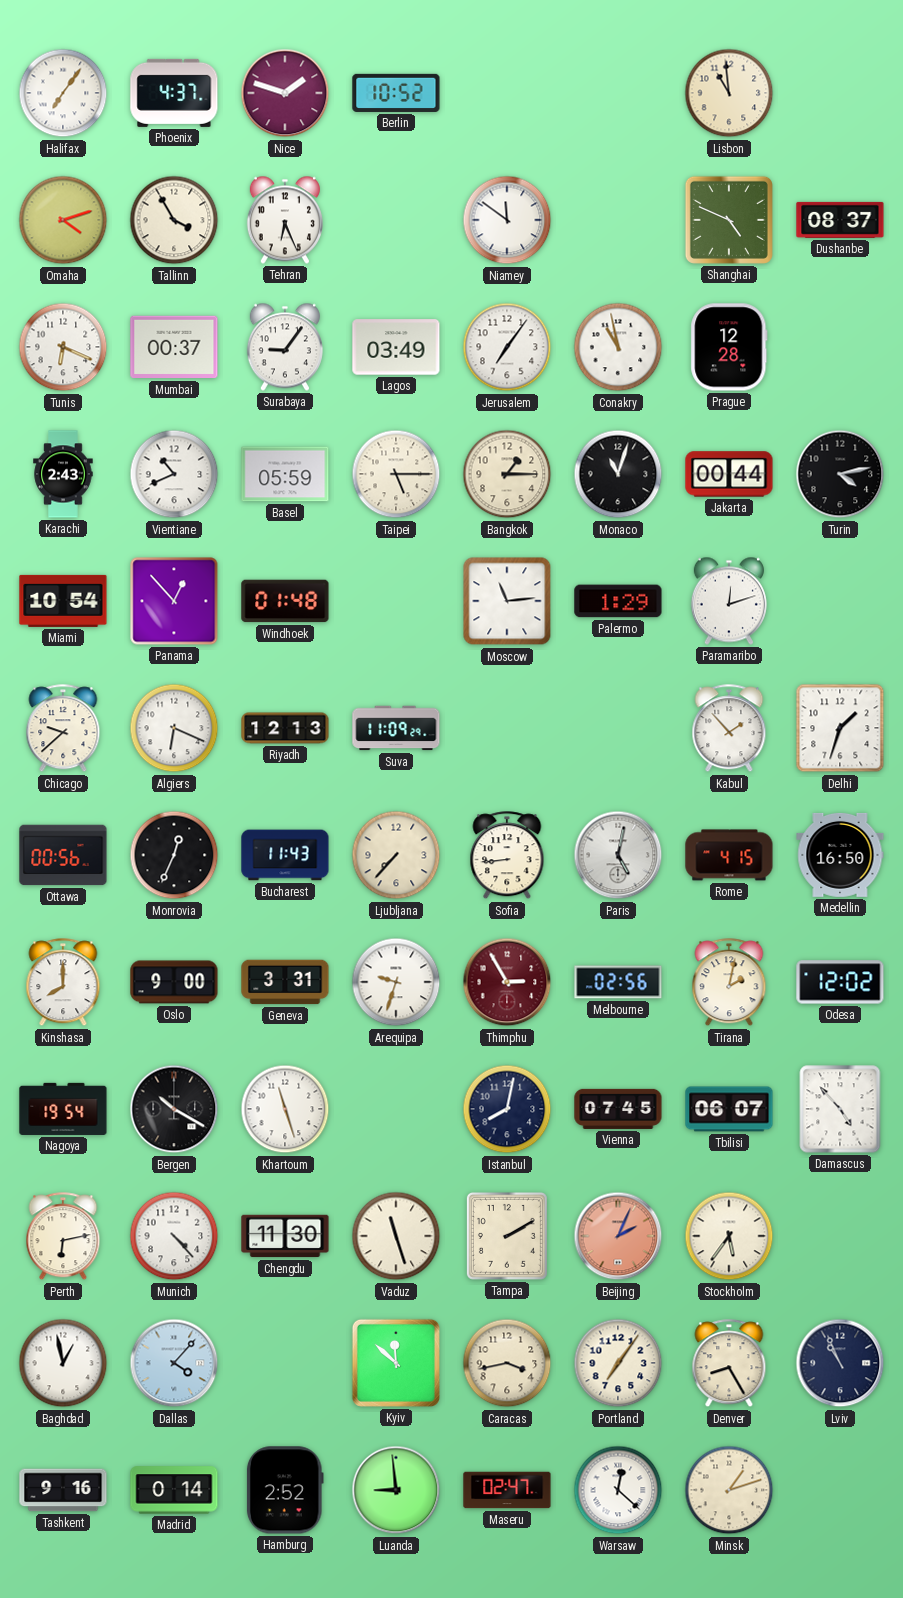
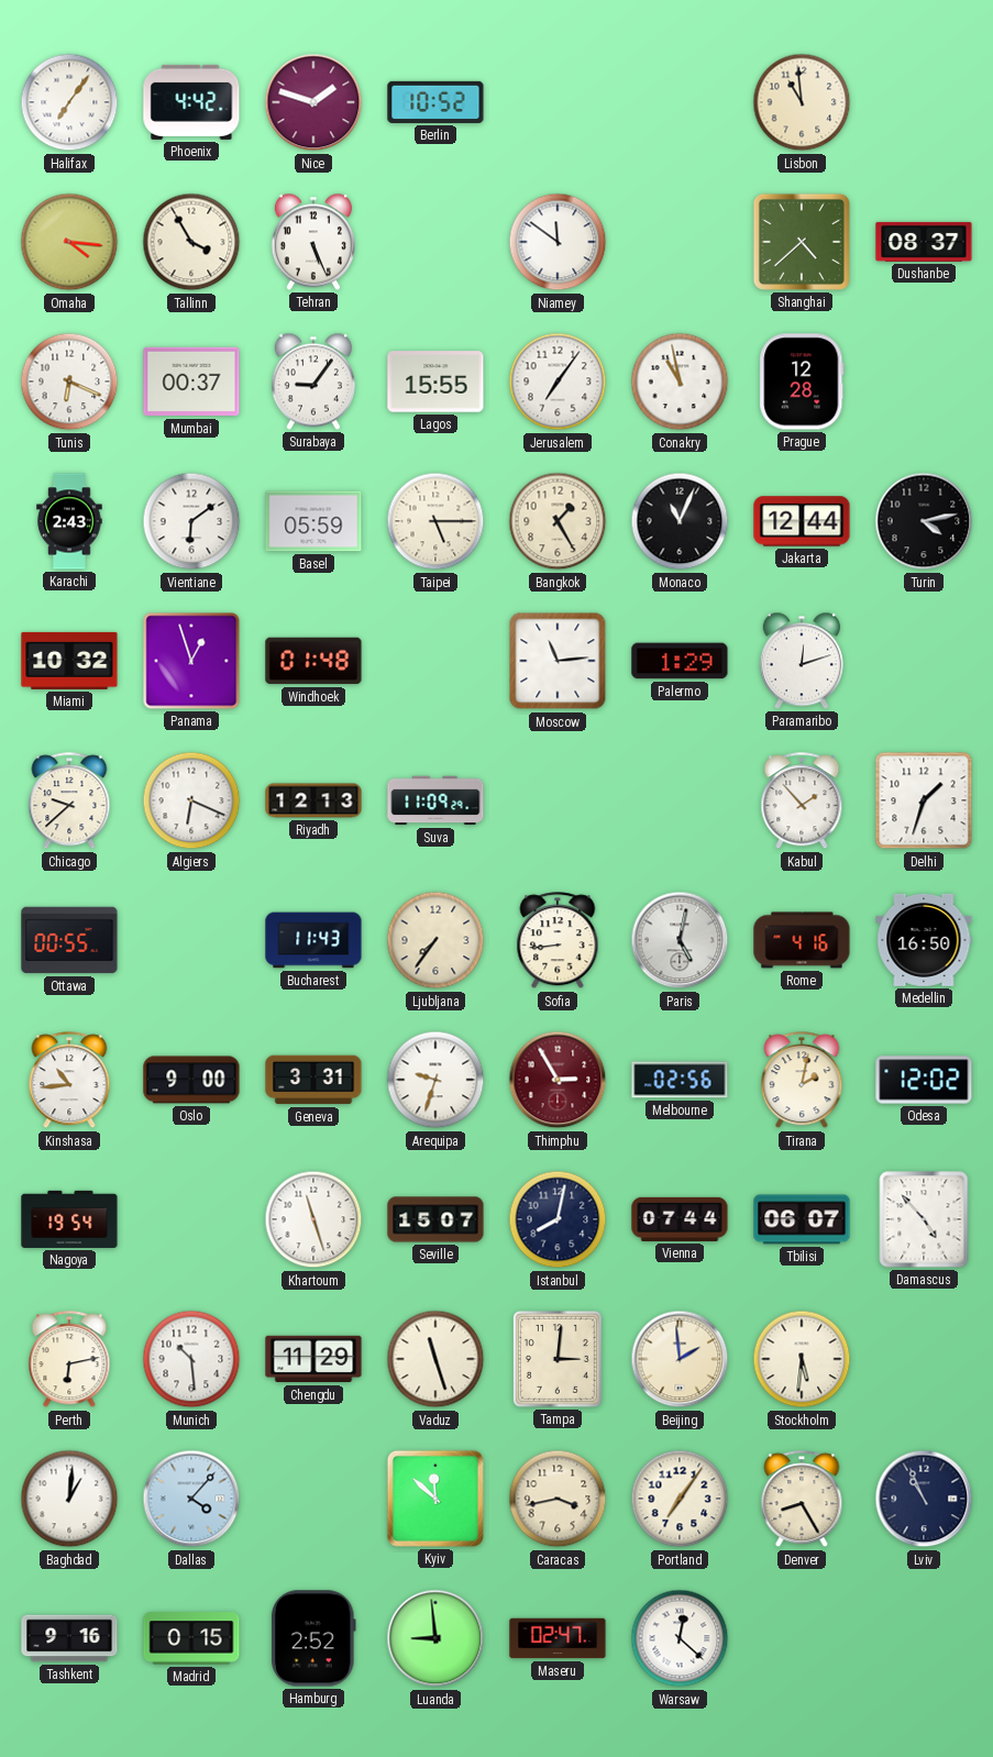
Phoenix: 4:37 -> 4:42 (191, 102)
Omaha: 4:12 -> 4:16 (69, 242)
Tehran: 6:26 -> 5:26 (313, 242)
Shanghai: 4:49 -> 4:38 (802, 242)
Lagos: 03:49 -> 15:55 (435, 382)
Vientiane: 10:41 -> 6:09 (191, 521)
Bangkok: 1:15 -> 1:25 (558, 521)
Monaco: 11:03 -> 11:04 (680, 521)
Jakarta: 00:44 -> 12:44 (802, 521)
Miami: 10:54 -> 10:32 (69, 661)
Panama: 12:53 -> 12:57 (191, 661)
Ottawa: 00:56 -> 00:55 (69, 940)
Monrovia: 12:34 -> none (174, 855)
Ljubljana: 7:37 -> 7:36 (435, 940)
Rome: 4:15 -> 4:16 (802, 940)
Kinshasa: 8:00 -> 10:44 (69, 1081)
Bergen: 10:20 -> none (174, 1109)
Seville: none -> 15:07 (435, 1219)
Vienna: 07:45 -> 07:44 (680, 1219)
Munich: 4:23 -> 10:29 (191, 1359)
Chengdu: 11:30 -> 11:29 (313, 1359)
Tampa: 2:10 -> 3:01 (558, 1359)
Beijing: 2:04 -> 1:59 (680, 1359)
Beijing dial: salmon -> cream (680, 1359)
Stockholm: 5:36 -> 5:31 (802, 1359)
Baghdad: 12:58 -> 1:01 (69, 1499)
Madrid: 0:14 -> 0:15 (191, 1638)
Minsk: 1:12 -> none (729, 1490)
